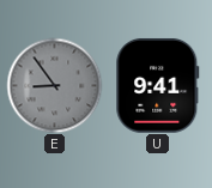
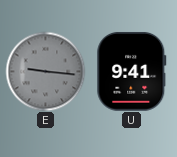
E: 8:54 -> 9:16 (45, 71)
